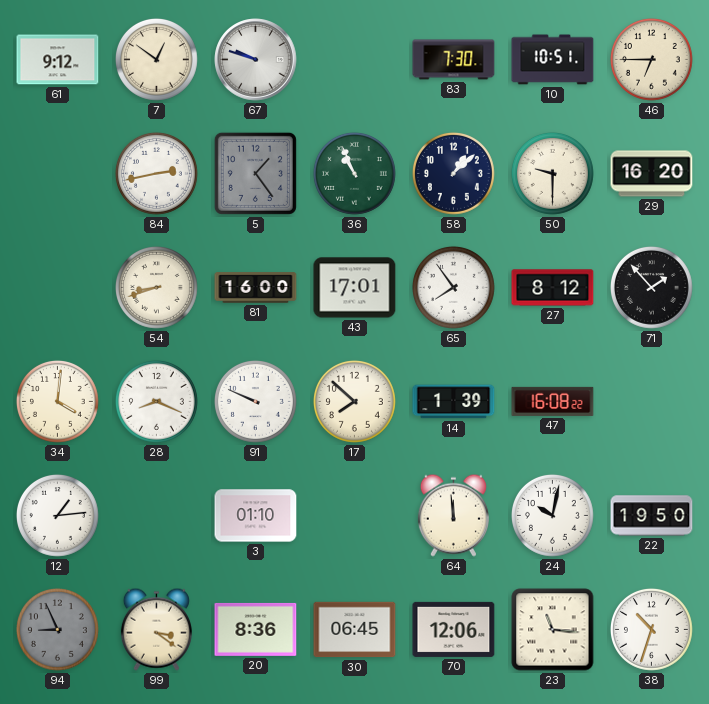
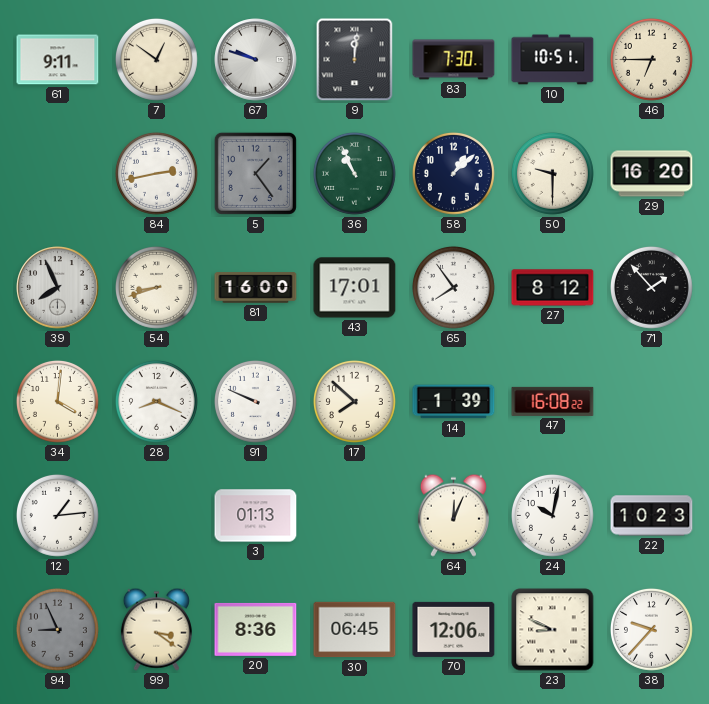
61: 9:12 -> 9:11 (58, 60)
9: none -> 12:01 (355, 60)
39: none -> 7:56 (58, 288)
3: 01:10 -> 01:13 (256, 516)
64: 11:59 -> 12:04 (453, 515)
22: 19:50 -> 10:23 (652, 516)
23: 11:16 -> 8:49 (553, 630)
38: 10:33 -> 9:37 (651, 629)
